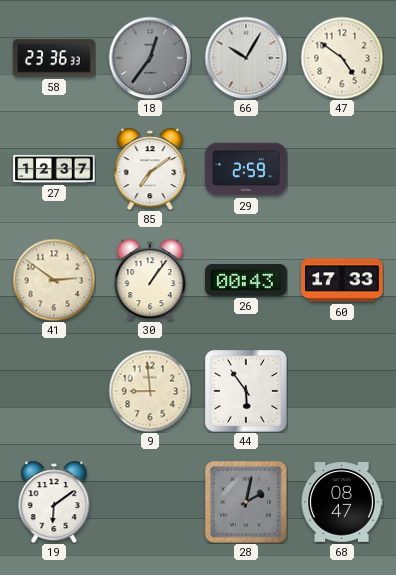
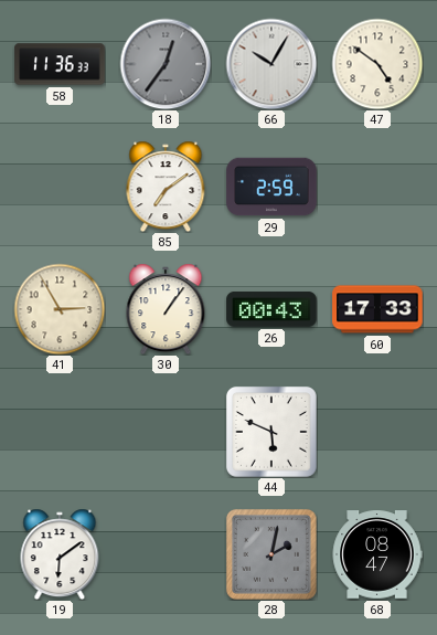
58: 23:36 -> 11:36 (60, 64)
27: 12:37 -> none (54, 169)
41: 2:51 -> 2:55 (60, 309)
9: 8:59 -> none (150, 391)
44: 5:54 -> 5:49 (271, 432)
